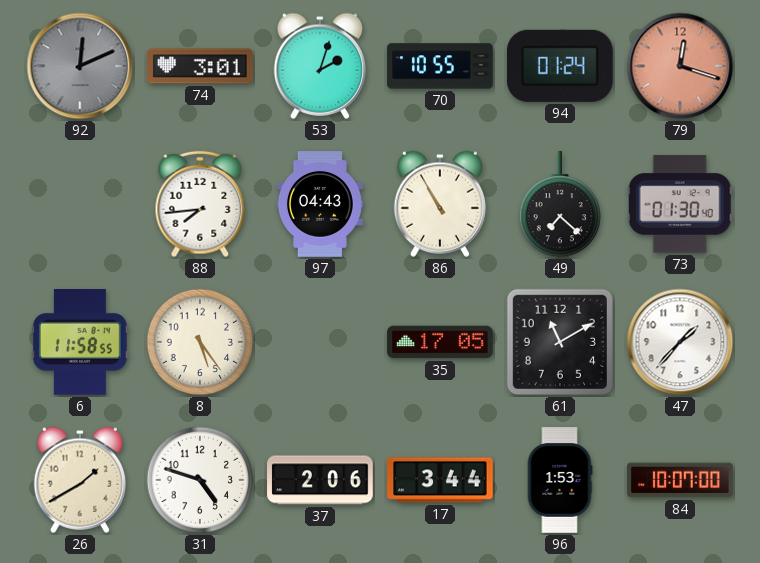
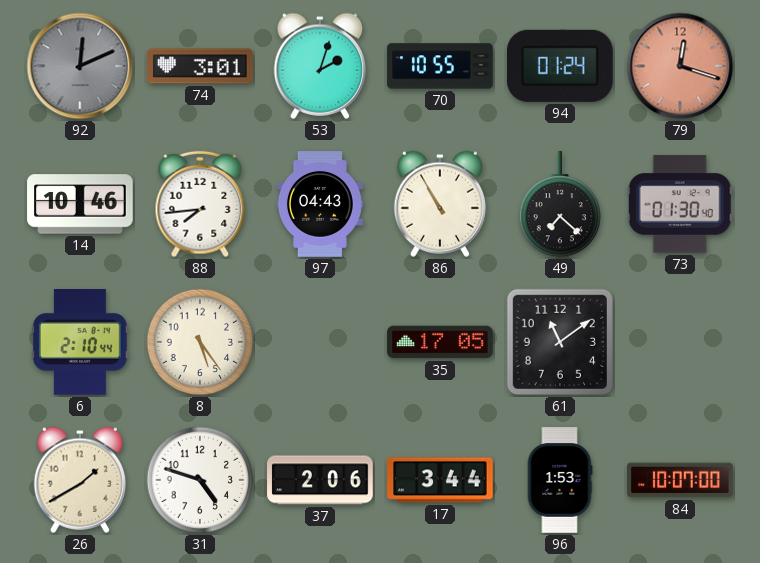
14: none -> 10:46 (80, 204)
6: 11:58 -> 2:10 (80, 343)
61: 11:10 -> 11:09 (560, 342)
47: 1:37 -> none (680, 342)
